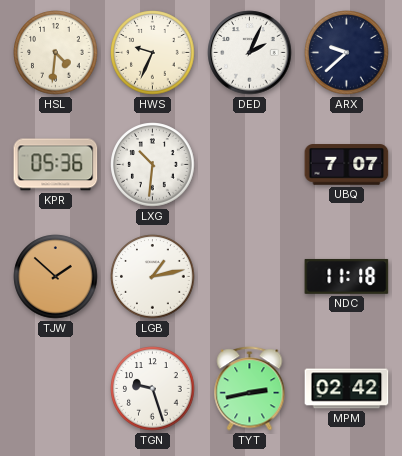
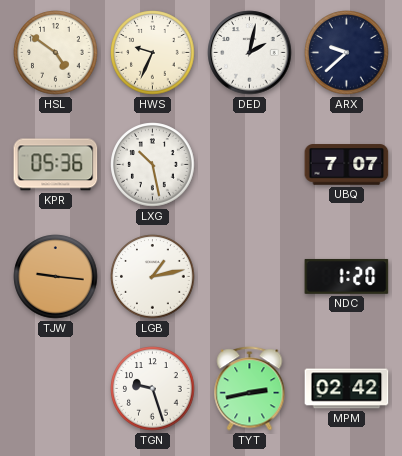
HSL: 4:31 -> 4:51 (56, 53)
DED: 2:04 -> 2:02 (250, 53)
LXG: 10:31 -> 10:28 (153, 165)
TJW: 1:52 -> 9:16 (56, 277)
NDC: 11:18 -> 1:20 (347, 276)
